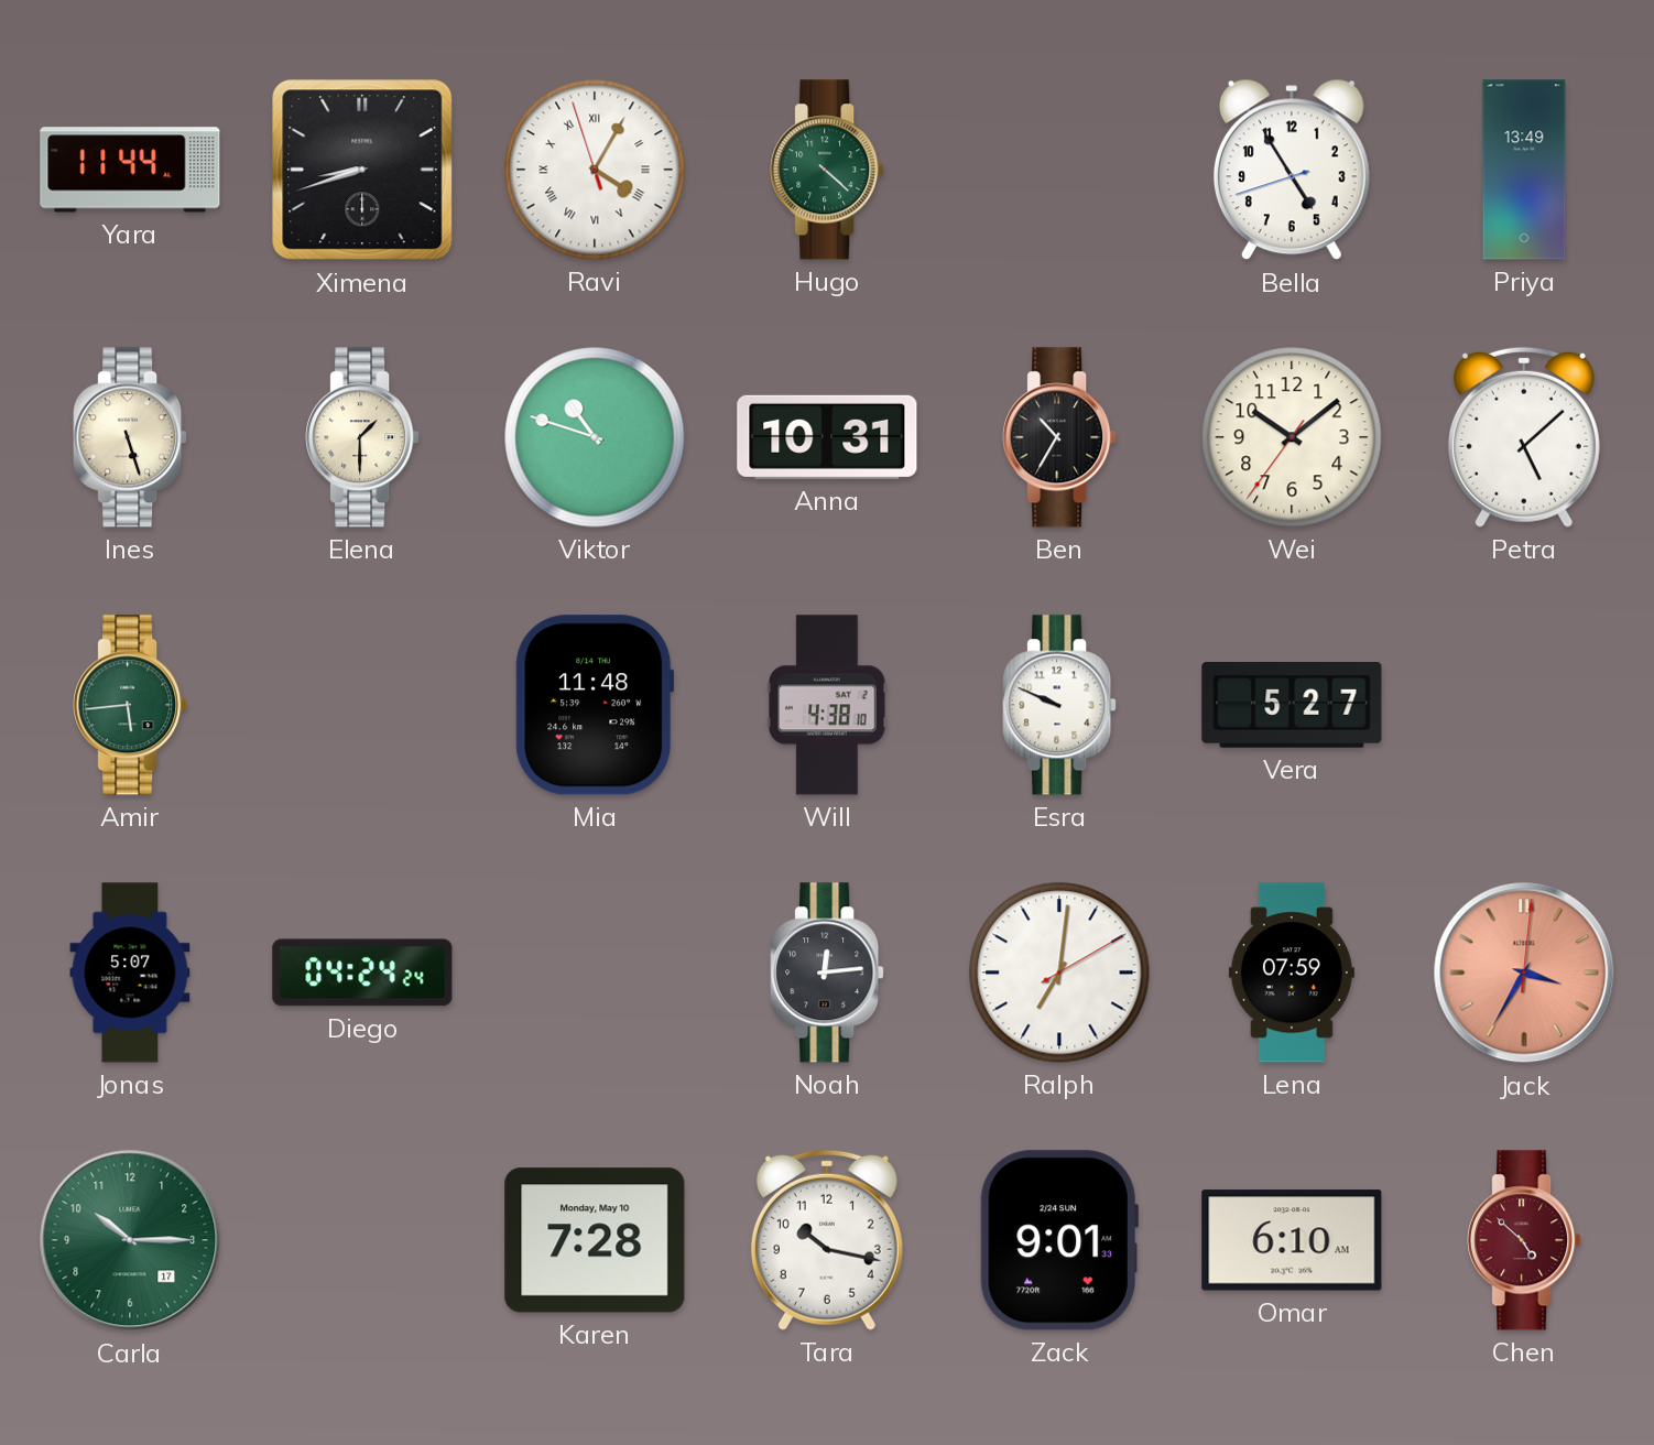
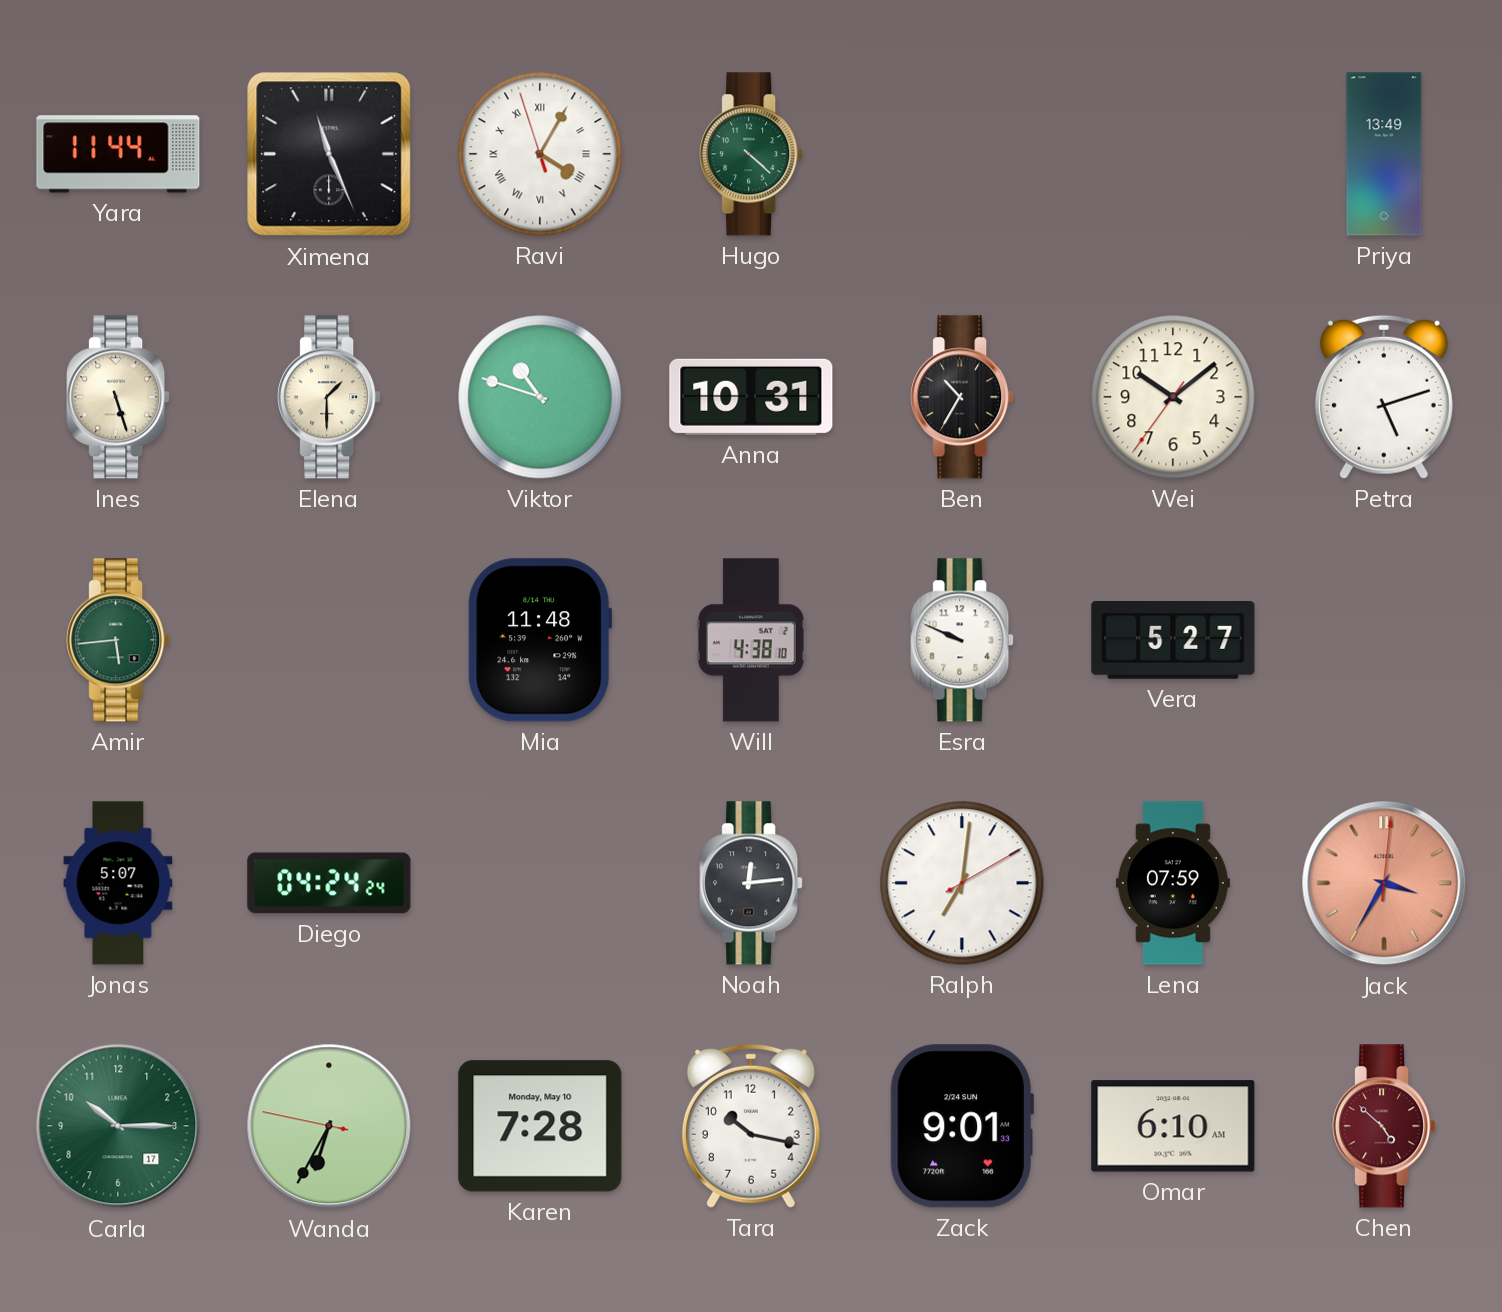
Ximena: 8:42 -> 11:26 (329, 154)
Bella: 4:54 -> none (1292, 170)
Petra: 5:08 -> 5:12 (1384, 397)
Wanda: none -> 6:34 (329, 1126)
